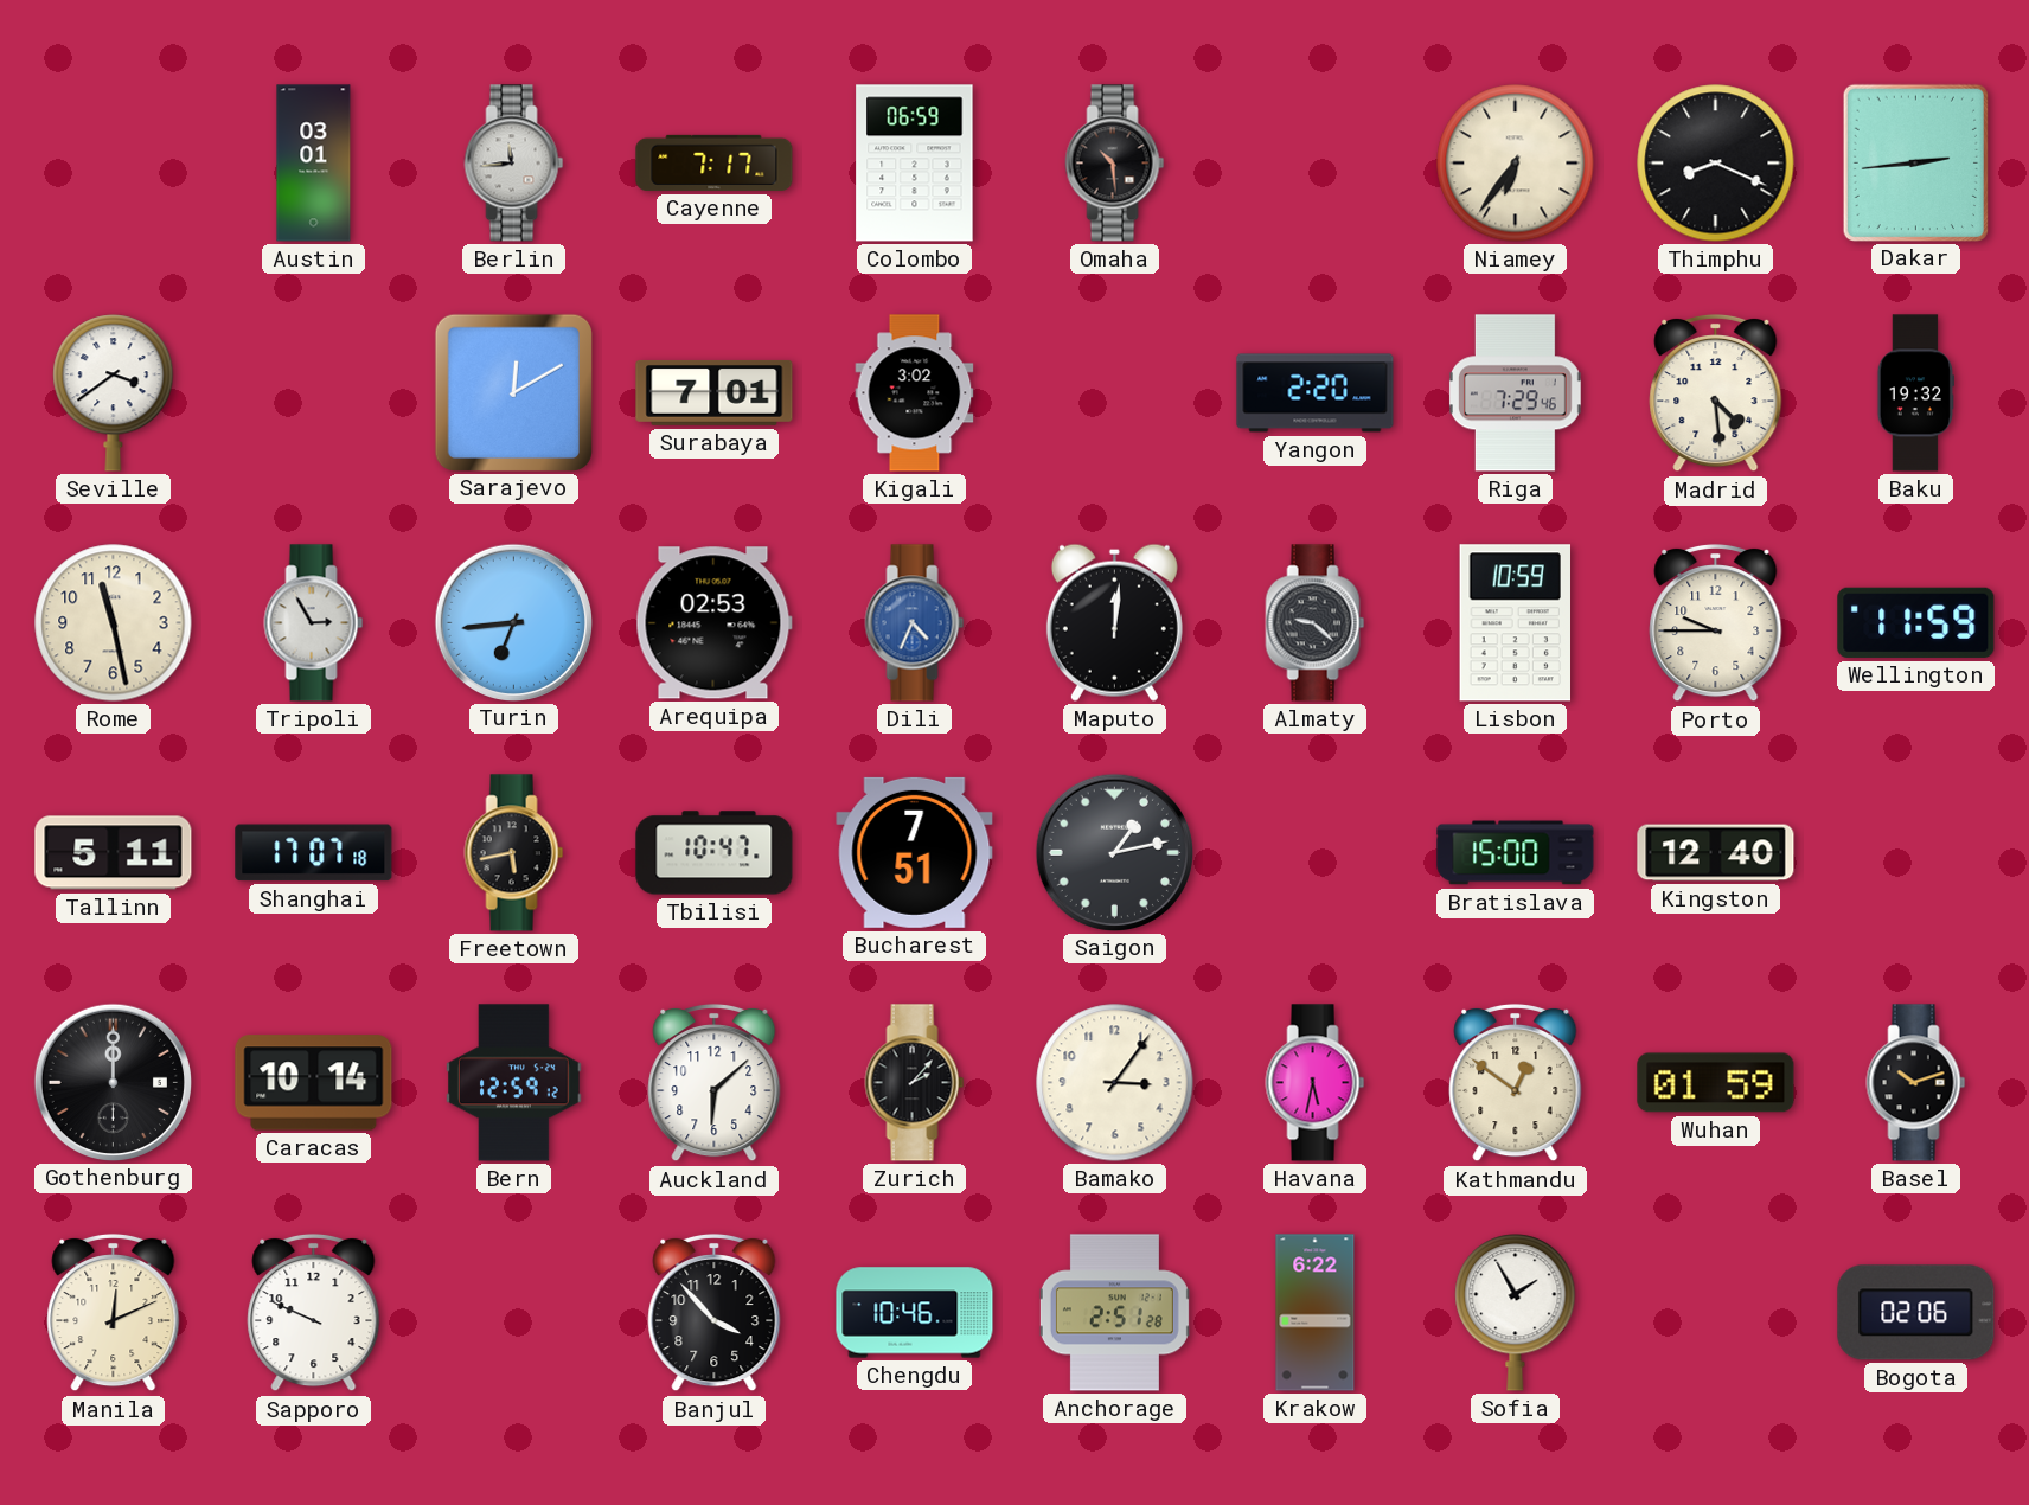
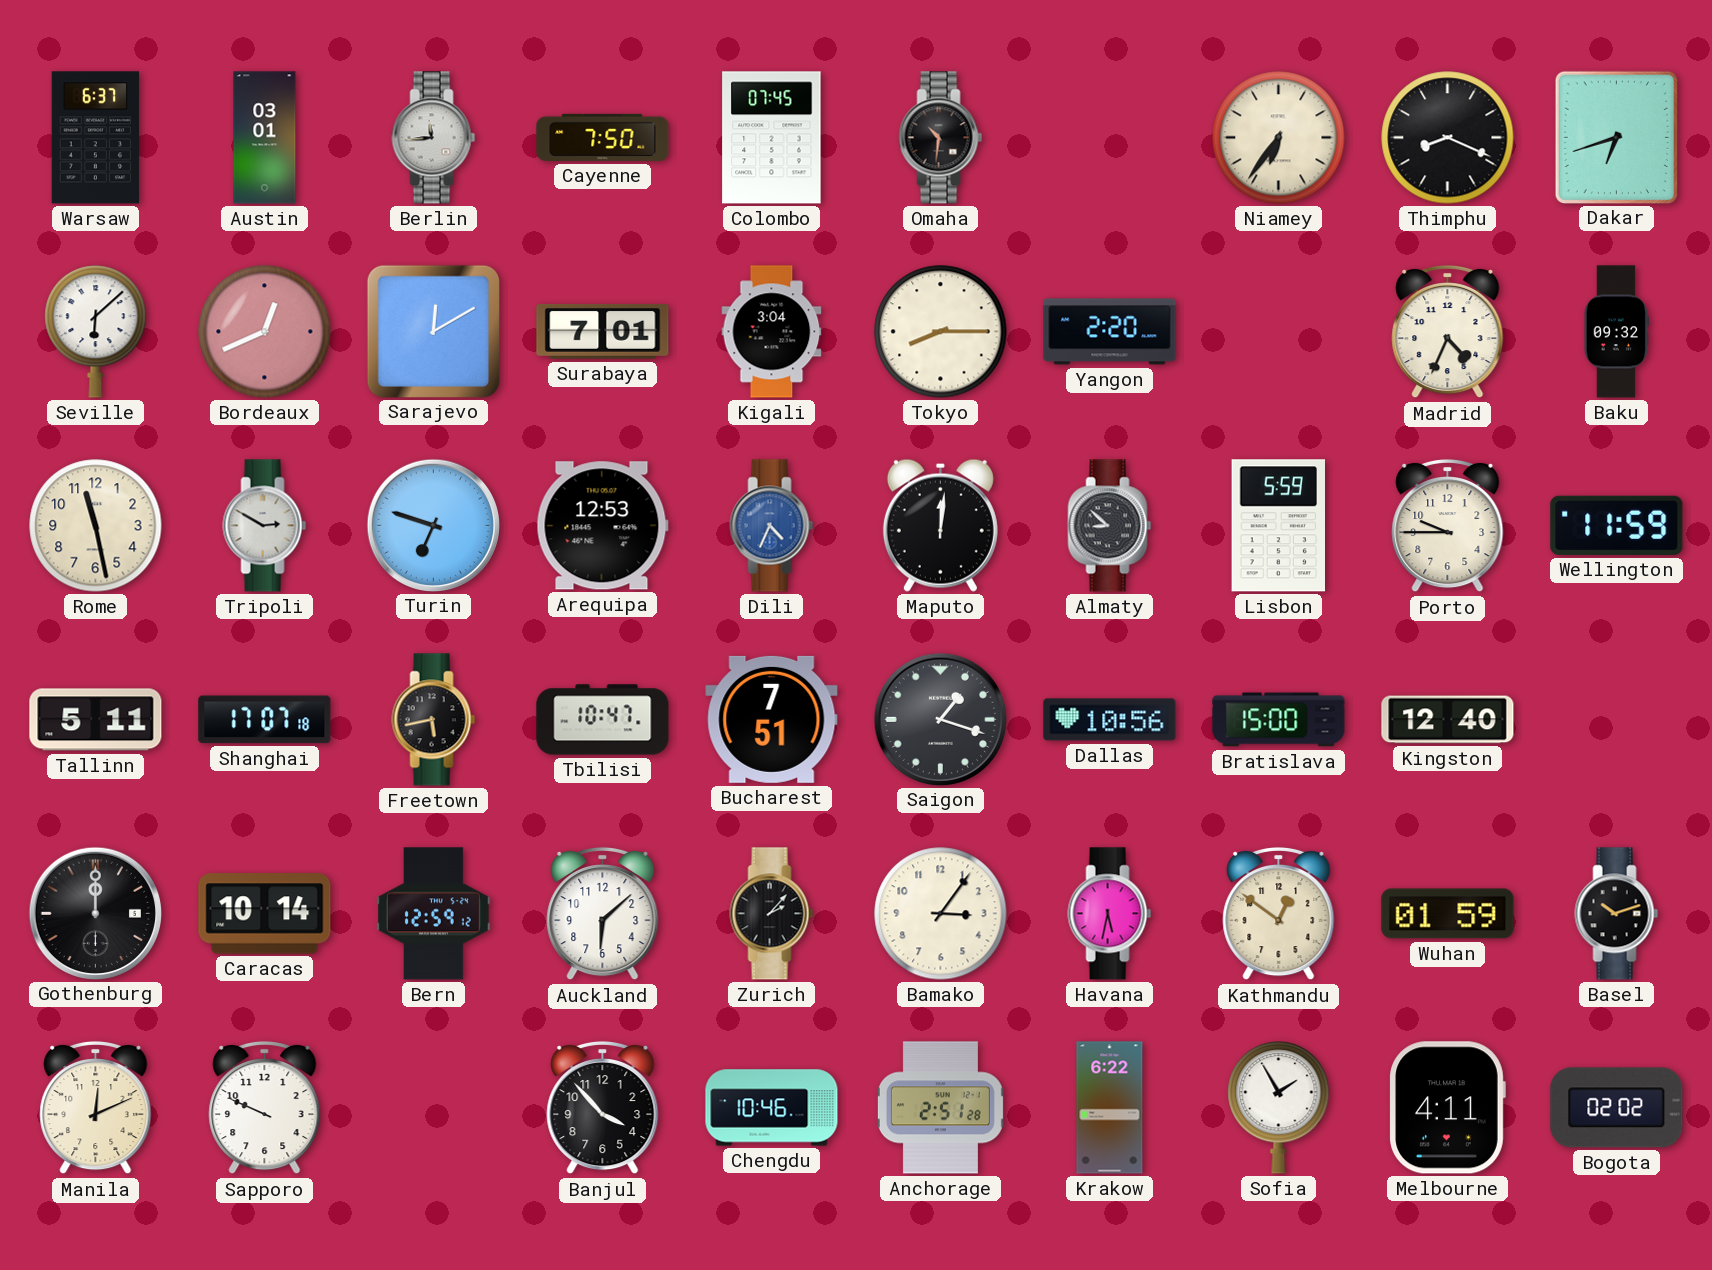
Warsaw: none -> 6:37 (96, 138)
Cayenne: 7:17 -> 7:50 (603, 137)
Colombo: 06:59 -> 07:45 (772, 138)
Omaha: 10:29 -> 10:31 (941, 138)
Dakar: 2:44 -> 6:42 (1616, 137)
Seville: 3:39 -> 6:08 (96, 332)
Bordeaux: none -> 12:41 (265, 332)
Kigali: 3:02 -> 3:04 (772, 332)
Tokyo: none -> 8:15 (941, 332)
Riga: 7:29 -> none (1515, 393)
Madrid: 4:29 -> 4:34 (1448, 332)
Baku: 19:32 -> 09:32 (1616, 332)
Tripoli: 2:55 -> 2:50 (265, 526)
Turin: 6:44 -> 6:48 (433, 525)
Arequipa: 02:53 -> 12:53 (602, 526)
Almaty: 9:22 -> 8:52 (1110, 526)
Lisbon: 10:59 -> 5:59 (1278, 526)
Saigon: 1:13 -> 1:18 (940, 719)
Dallas: none -> 10:56 (1110, 720)
Melbourne: none -> 4:11 (1447, 1108)
Bogota: 02:06 -> 02:02 (1617, 1108)
